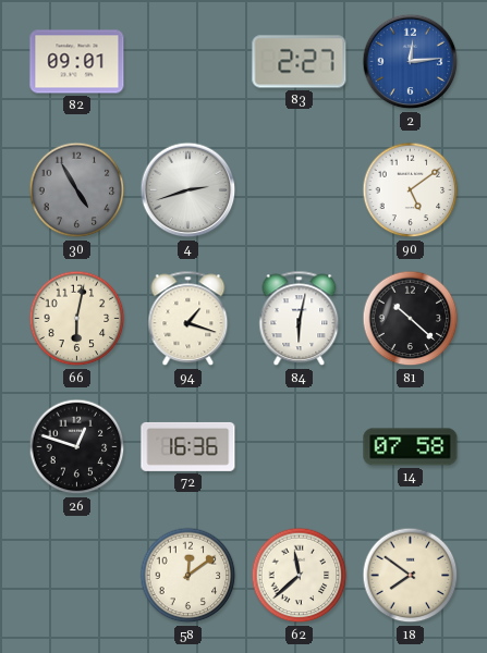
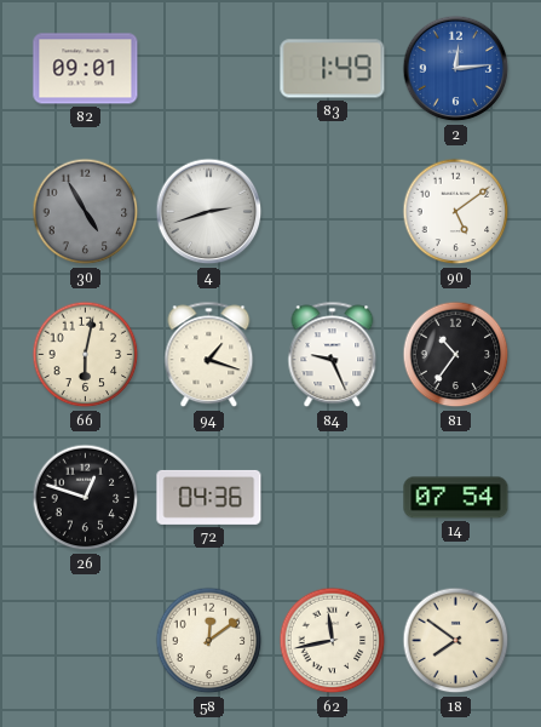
83: 2:27 -> 1:49 (333, 69)
84: 6:02 -> 9:26 (333, 355)
81: 10:22 -> 10:36 (456, 355)
72: 16:36 -> 04:36 (209, 497)
14: 07:58 -> 07:54 (456, 498)
62: 11:38 -> 11:43 (333, 641)
